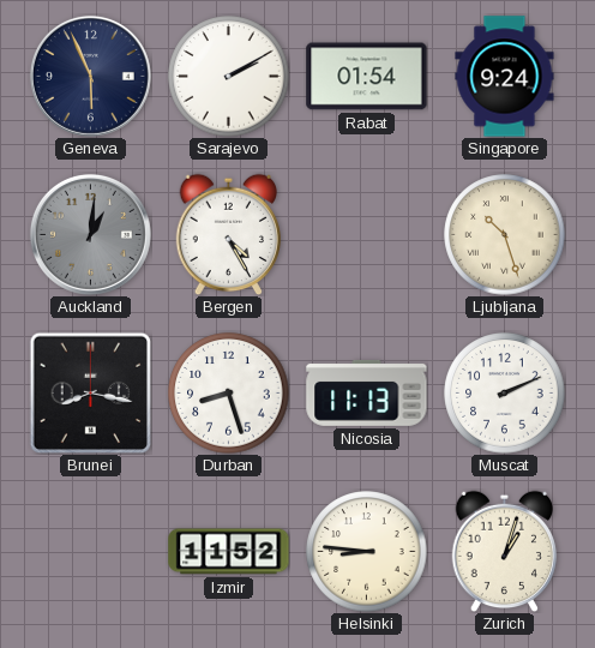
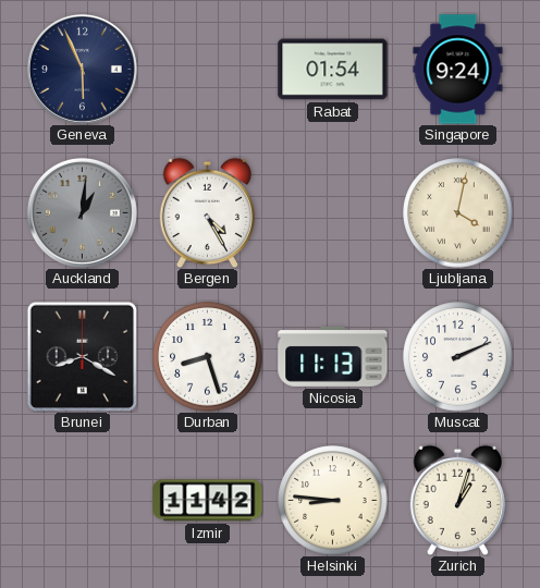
Sarajevo: 2:10 -> none (229, 77)
Ljubljana: 10:27 -> 4:02 (458, 213)
Brunei: 8:17 -> 8:20 (82, 356)
Izmir: 11:52 -> 11:42 (208, 501)
